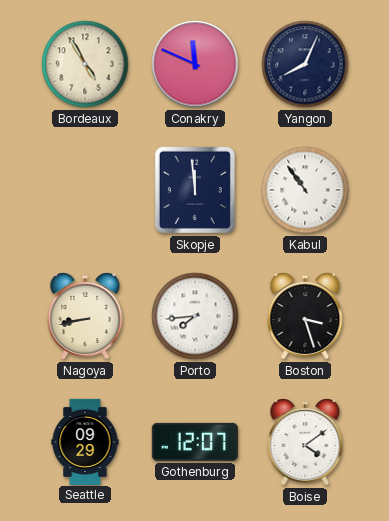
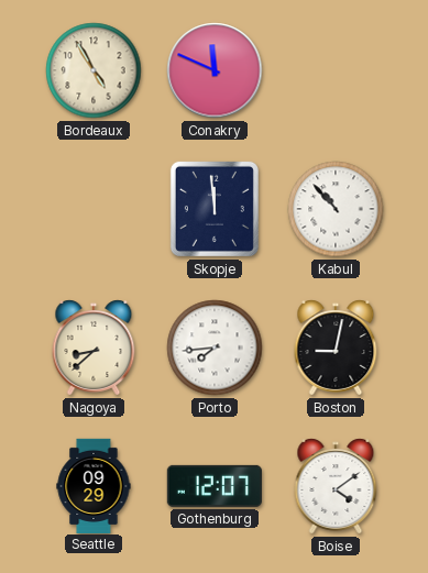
Yangon: 8:04 -> none (305, 64)
Kabul: 10:54 -> 10:53 (336, 209)
Nagoya: 8:43 -> 8:38 (94, 348)
Boston: 3:27 -> 9:02 (336, 348)
